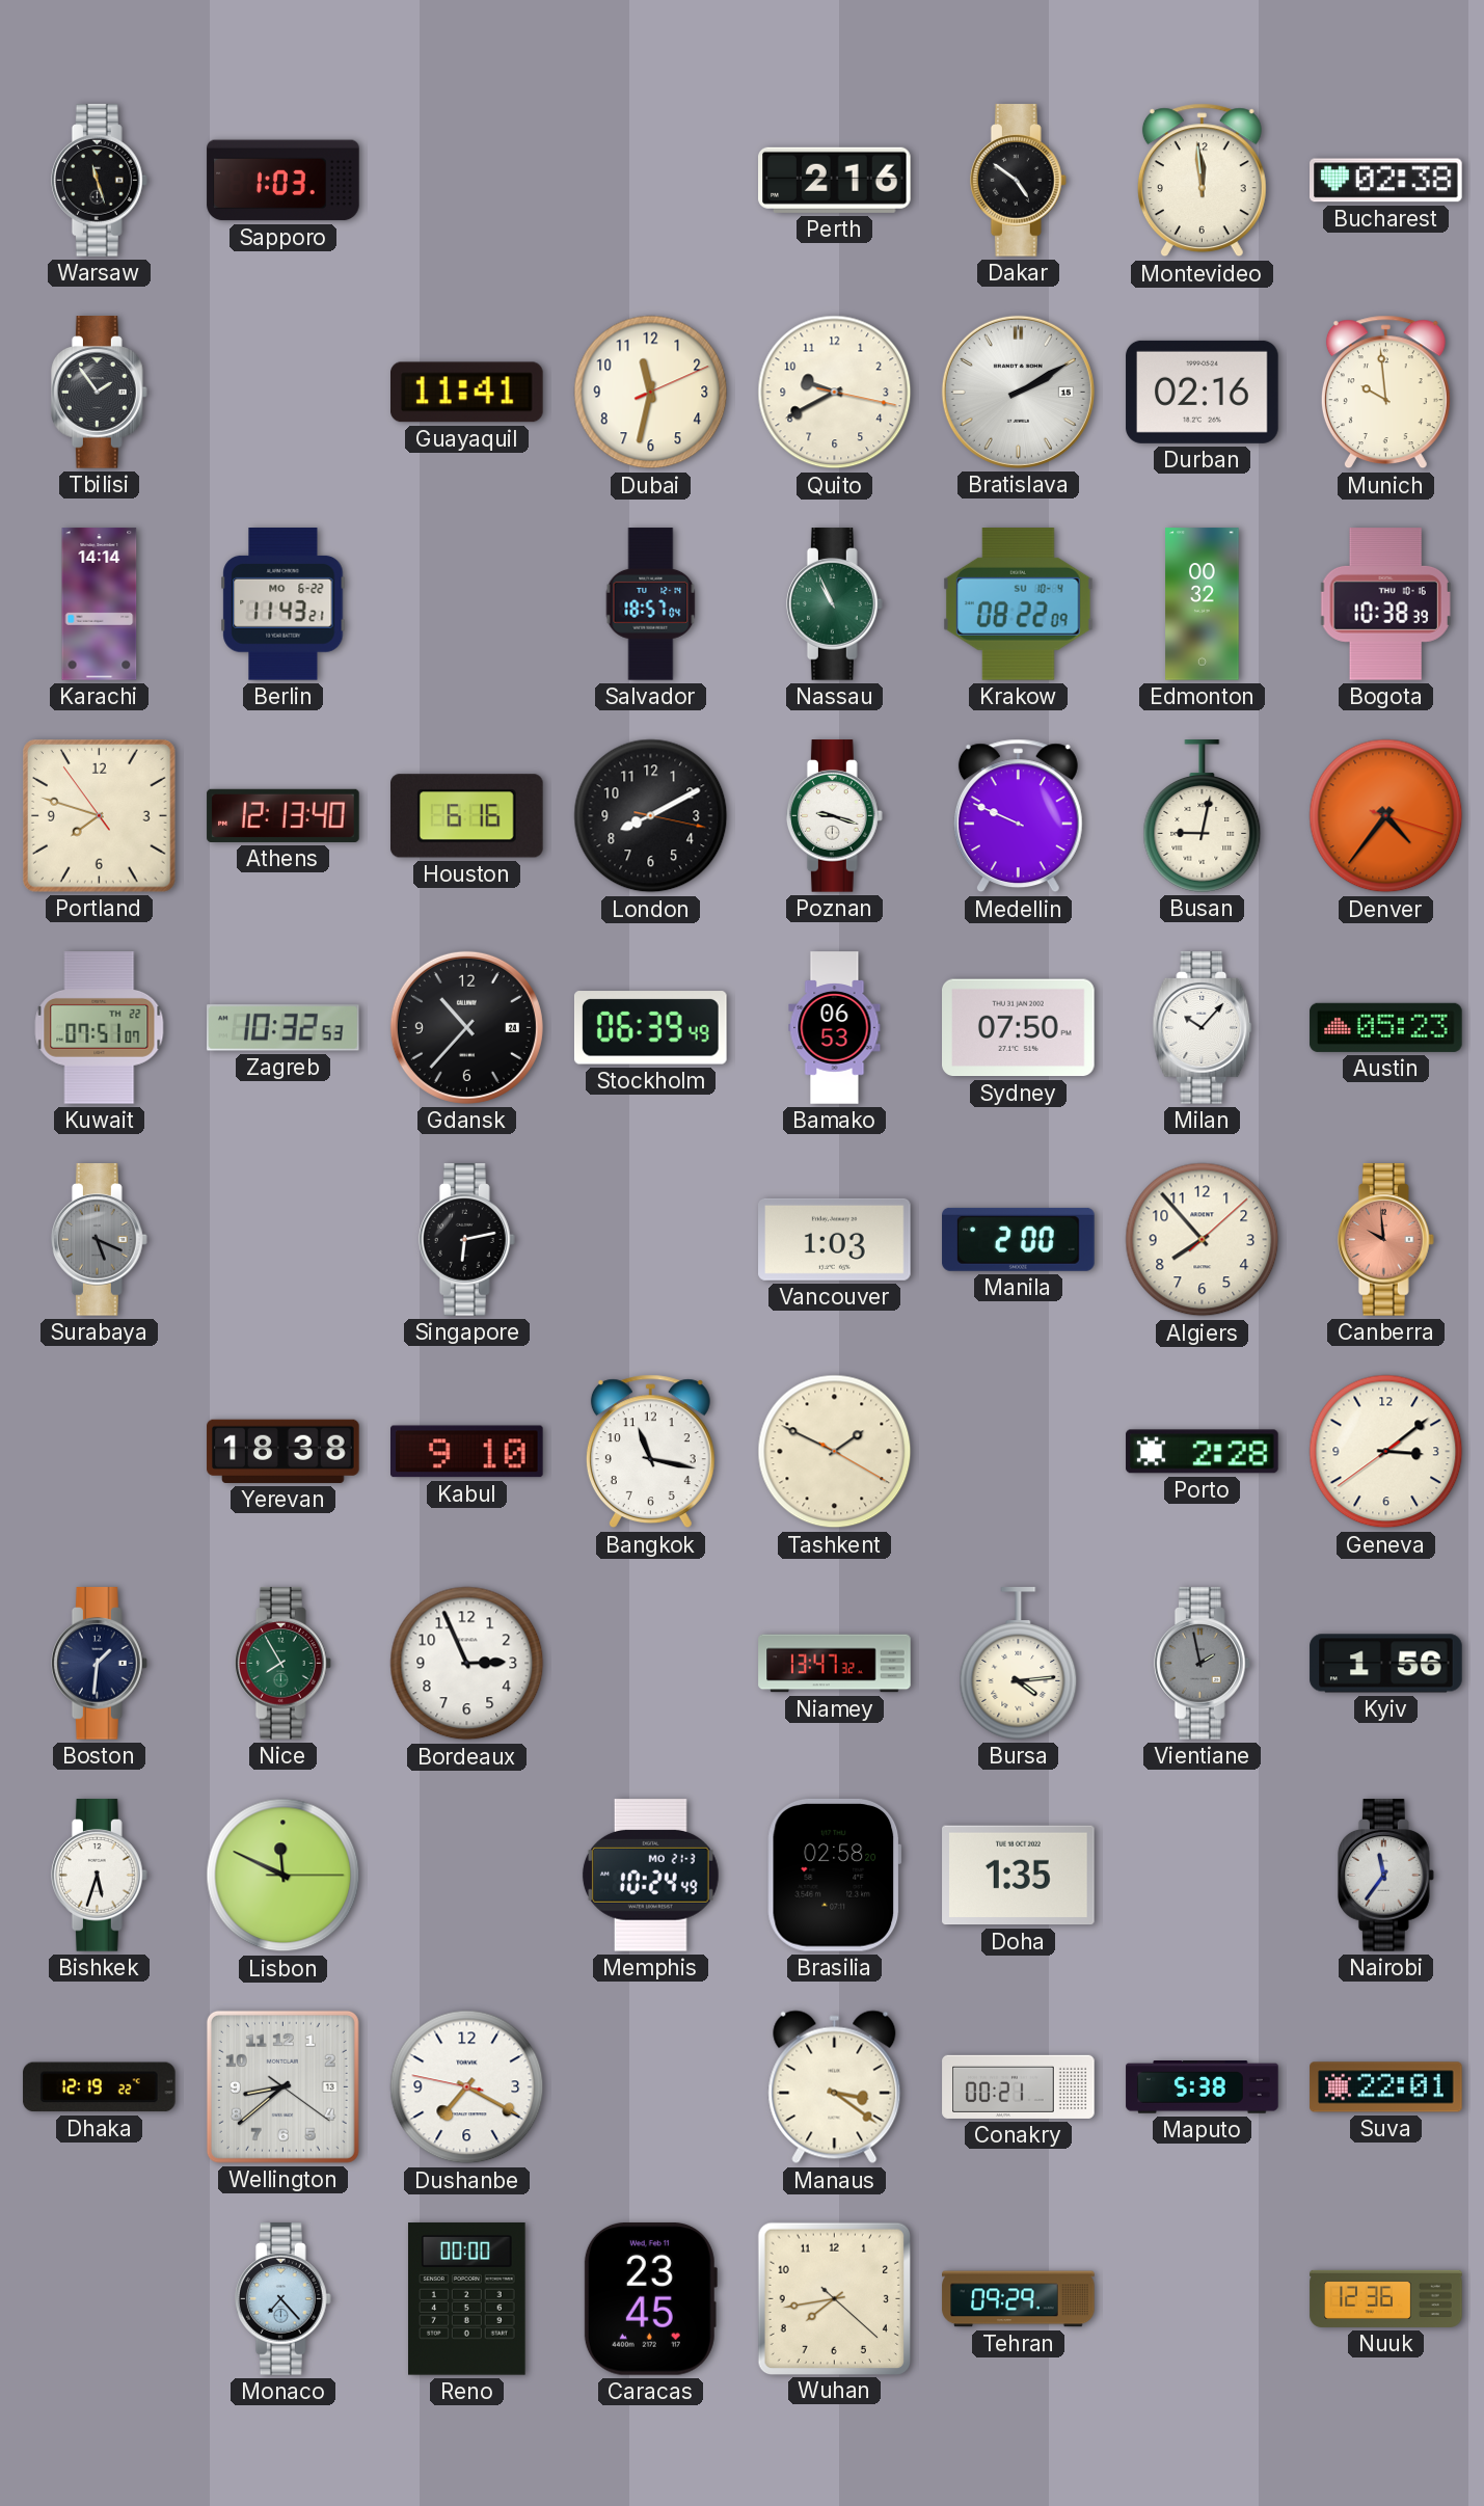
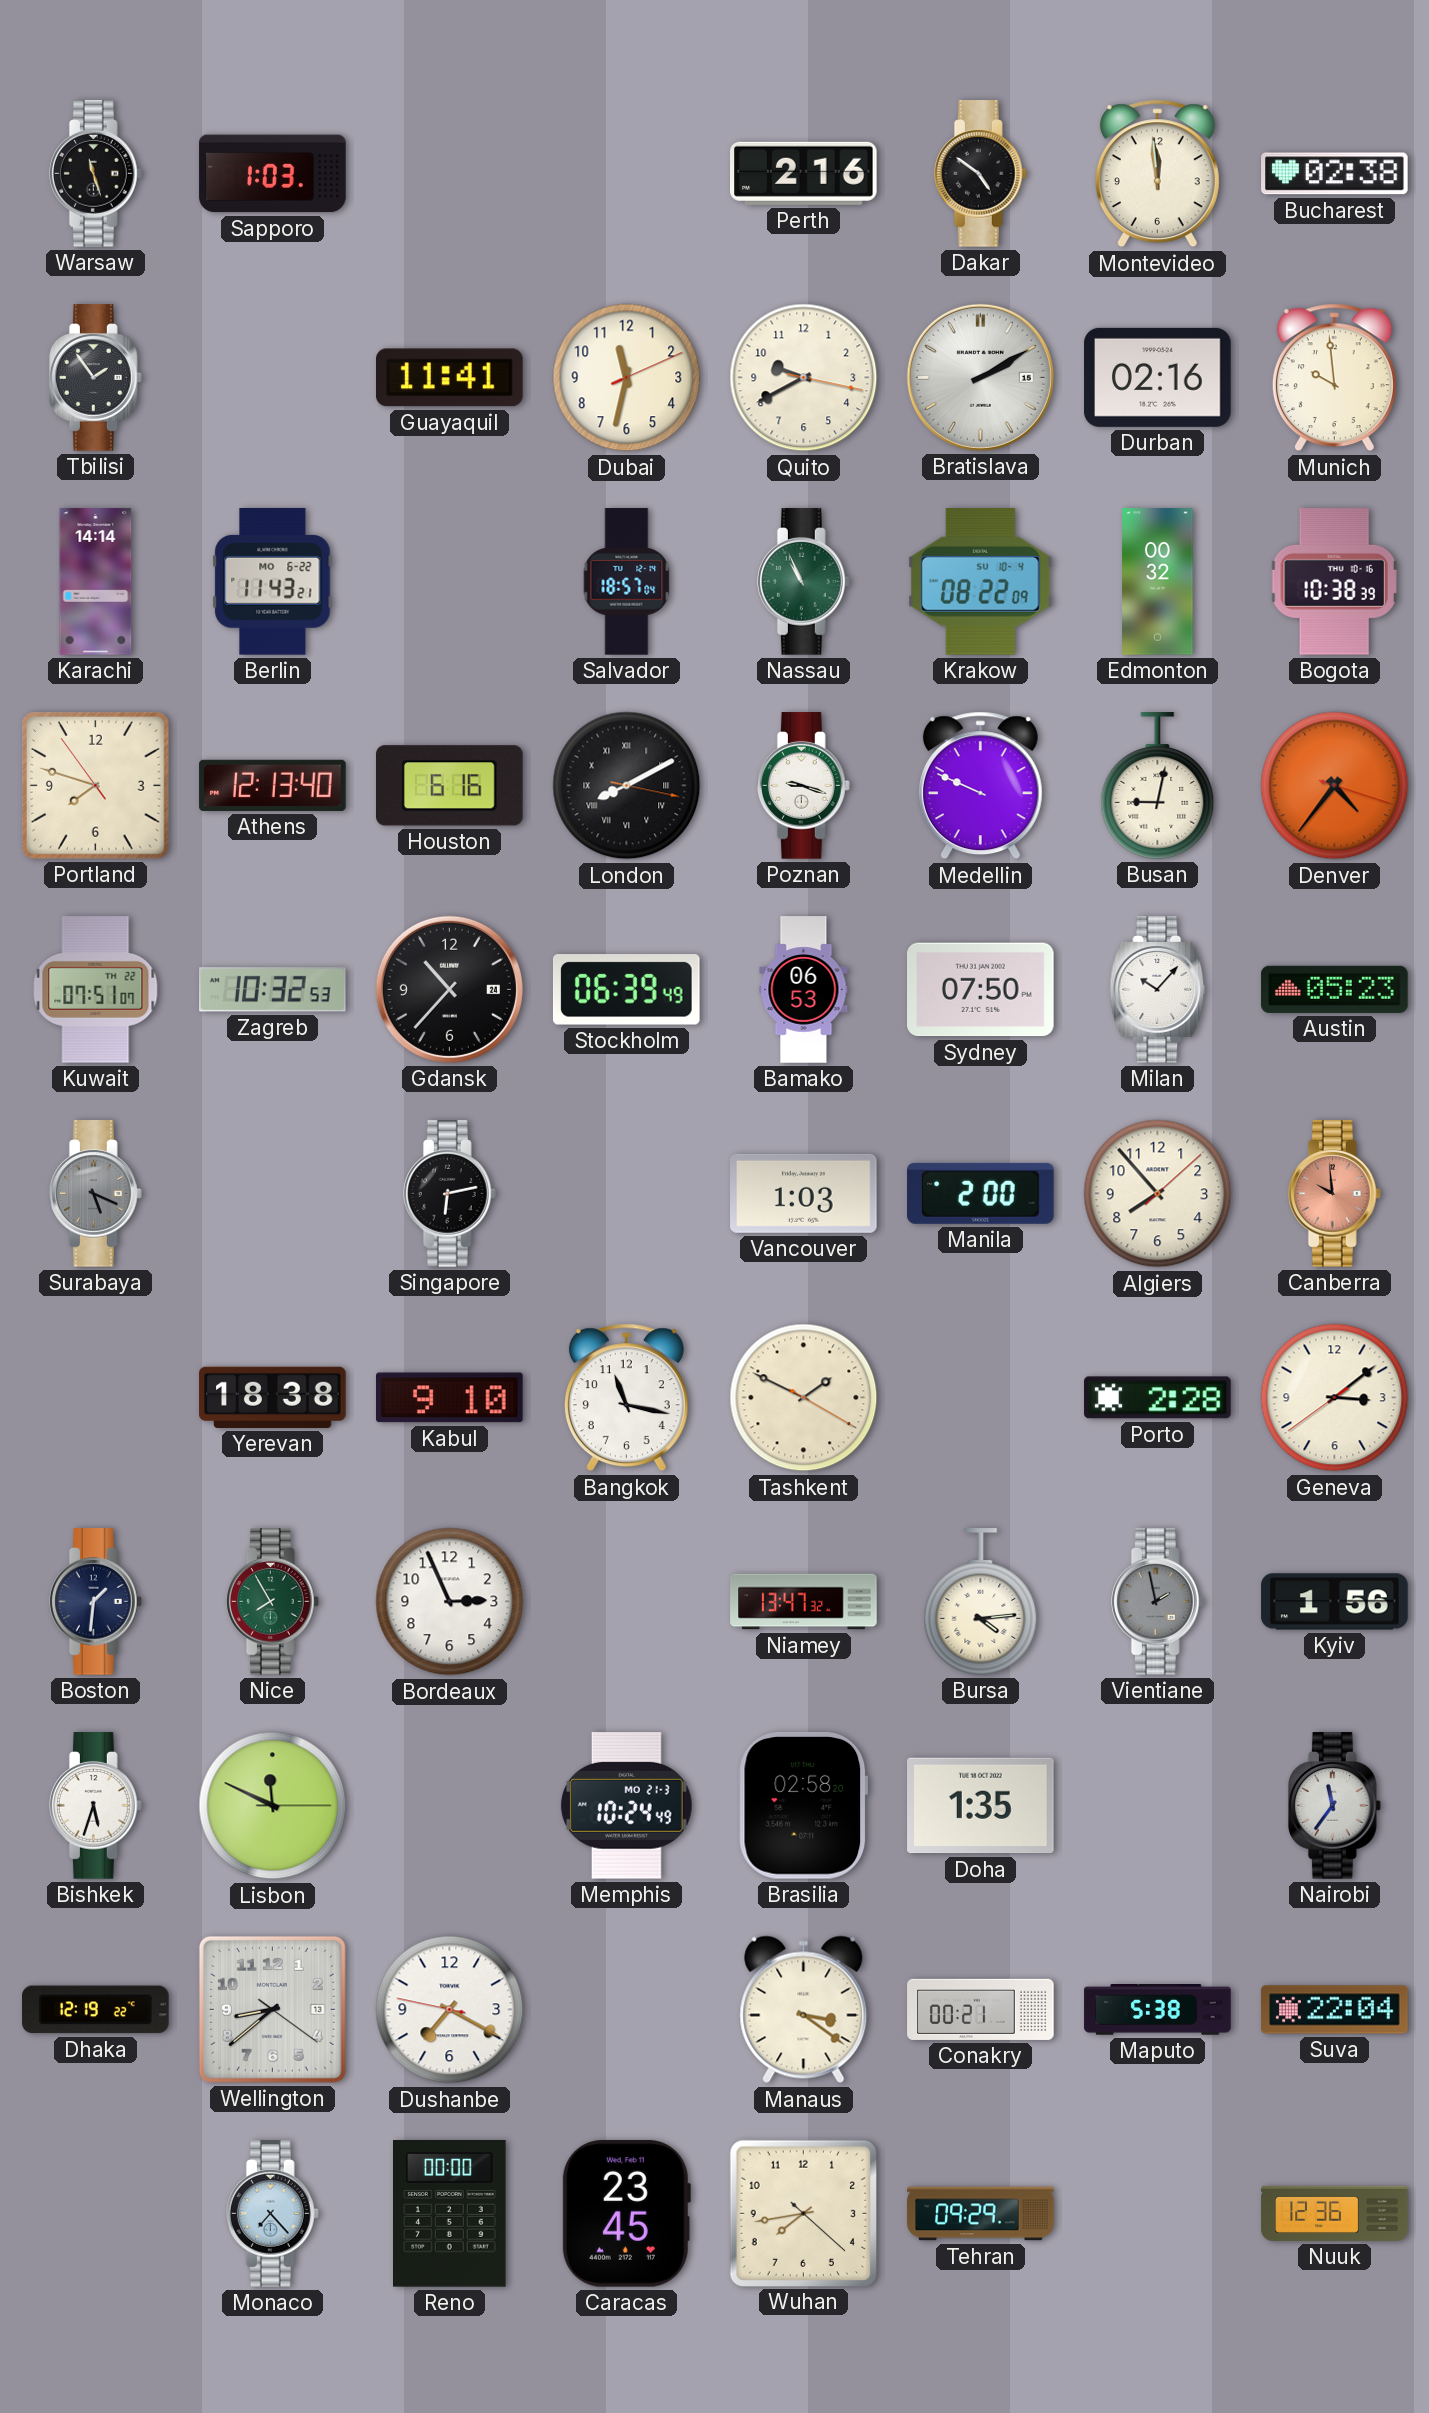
London numerals: Arabic -> Roman (627, 786)
Suva: 22:01 -> 22:04 (1335, 2010)
